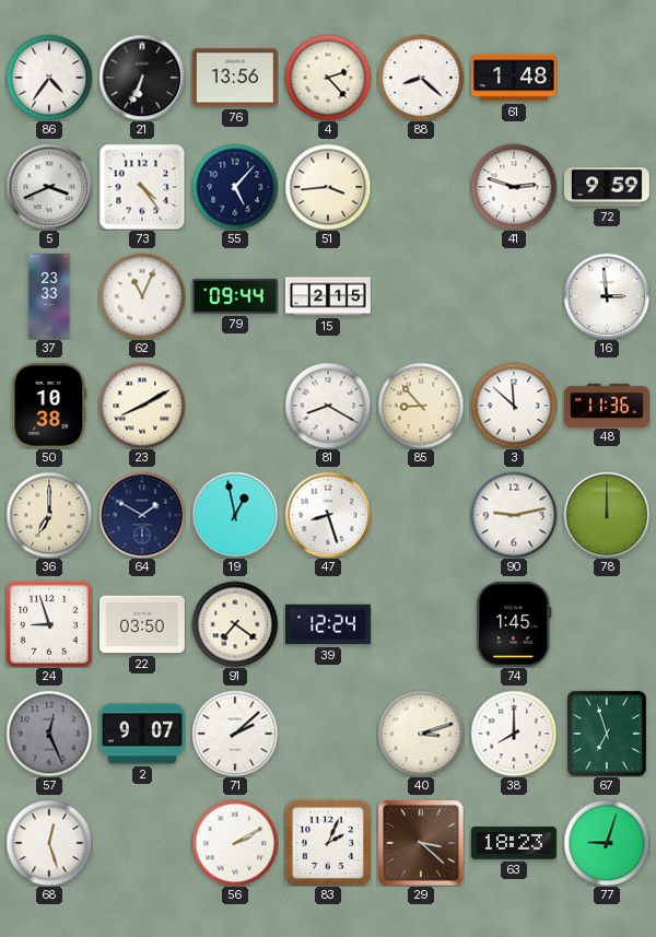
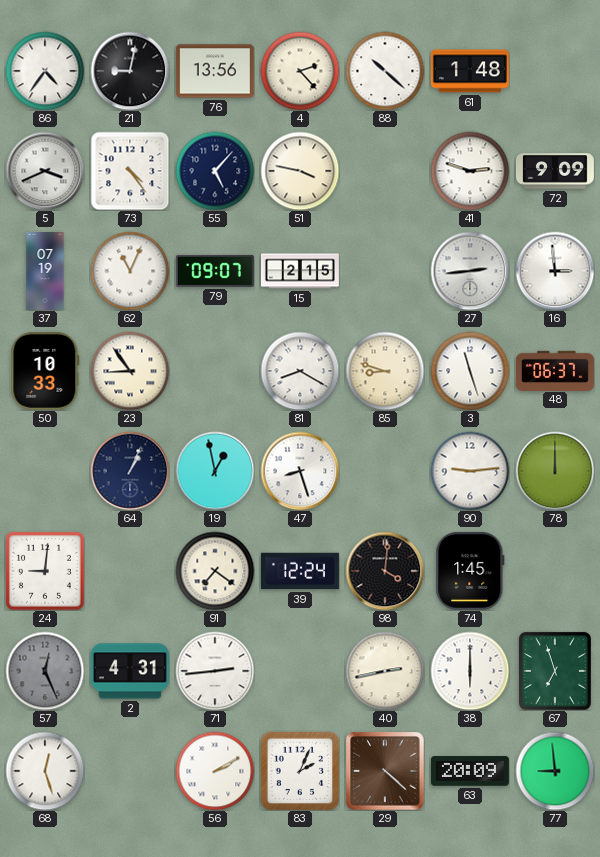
21: 6:34 -> 9:02 (130, 71)
88: 8:22 -> 10:22 (385, 71)
51: 3:44 -> 3:47 (300, 171)
72: 9:59 -> 9:09 (555, 171)
37: 23:33 -> 07:19 (45, 271)
79: 09:44 -> 09:07 (215, 271)
27: none -> 2:44 (470, 271)
50: 10:38 -> 10:33 (45, 371)
23: 8:10 -> 8:54 (130, 371)
85: 8:53 -> 8:48 (385, 371)
3: 11:52 -> 11:27 (470, 371)
48: 11:36 -> 06:37 (555, 370)
36: 7:00 -> none (49, 515)
64: 1:50 -> 1:04 (130, 471)
90: 9:13 -> 9:14 (470, 471)
24: 8:57 -> 9:01 (45, 571)
22: 03:50 -> none (142, 624)
98: none -> 4:01 (385, 571)
2: 9:07 -> 4:31 (130, 671)
71: 2:08 -> 2:44 (215, 671)
40: 3:12 -> 2:43 (385, 671)
38: 8:00 -> 6:00 (470, 671)
29: 3:22 -> 4:22 (385, 771)
63: 18:23 -> 20:09 (470, 771)
77: 9:03 -> 8:59 (555, 771)
